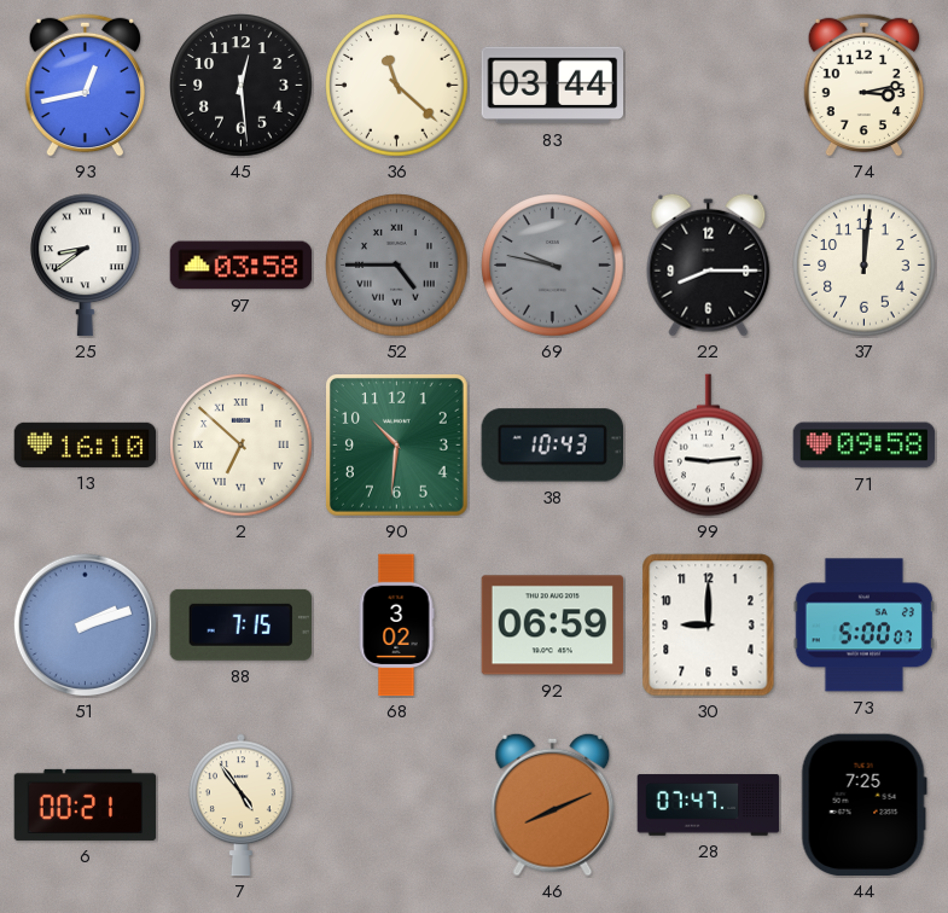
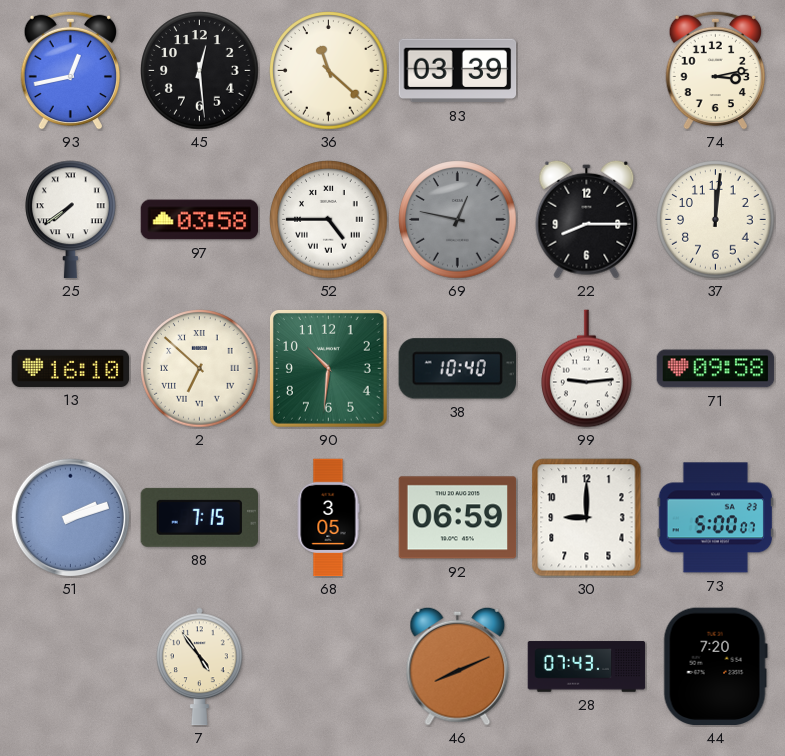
83: 03:44 -> 03:39 (458, 71)
25: 8:39 -> 7:39 (71, 220)
52 dial: grey -> white (329, 220)
69: 9:47 -> 12:47 (458, 220)
38: 10:43 -> 10:40 (457, 369)
68: 3:02 -> 3:05 (328, 518)
6: 00:21 -> none (86, 804)
28: 07:47 -> 07:43 (587, 667)
44: 7:25 -> 7:20 (715, 667)
